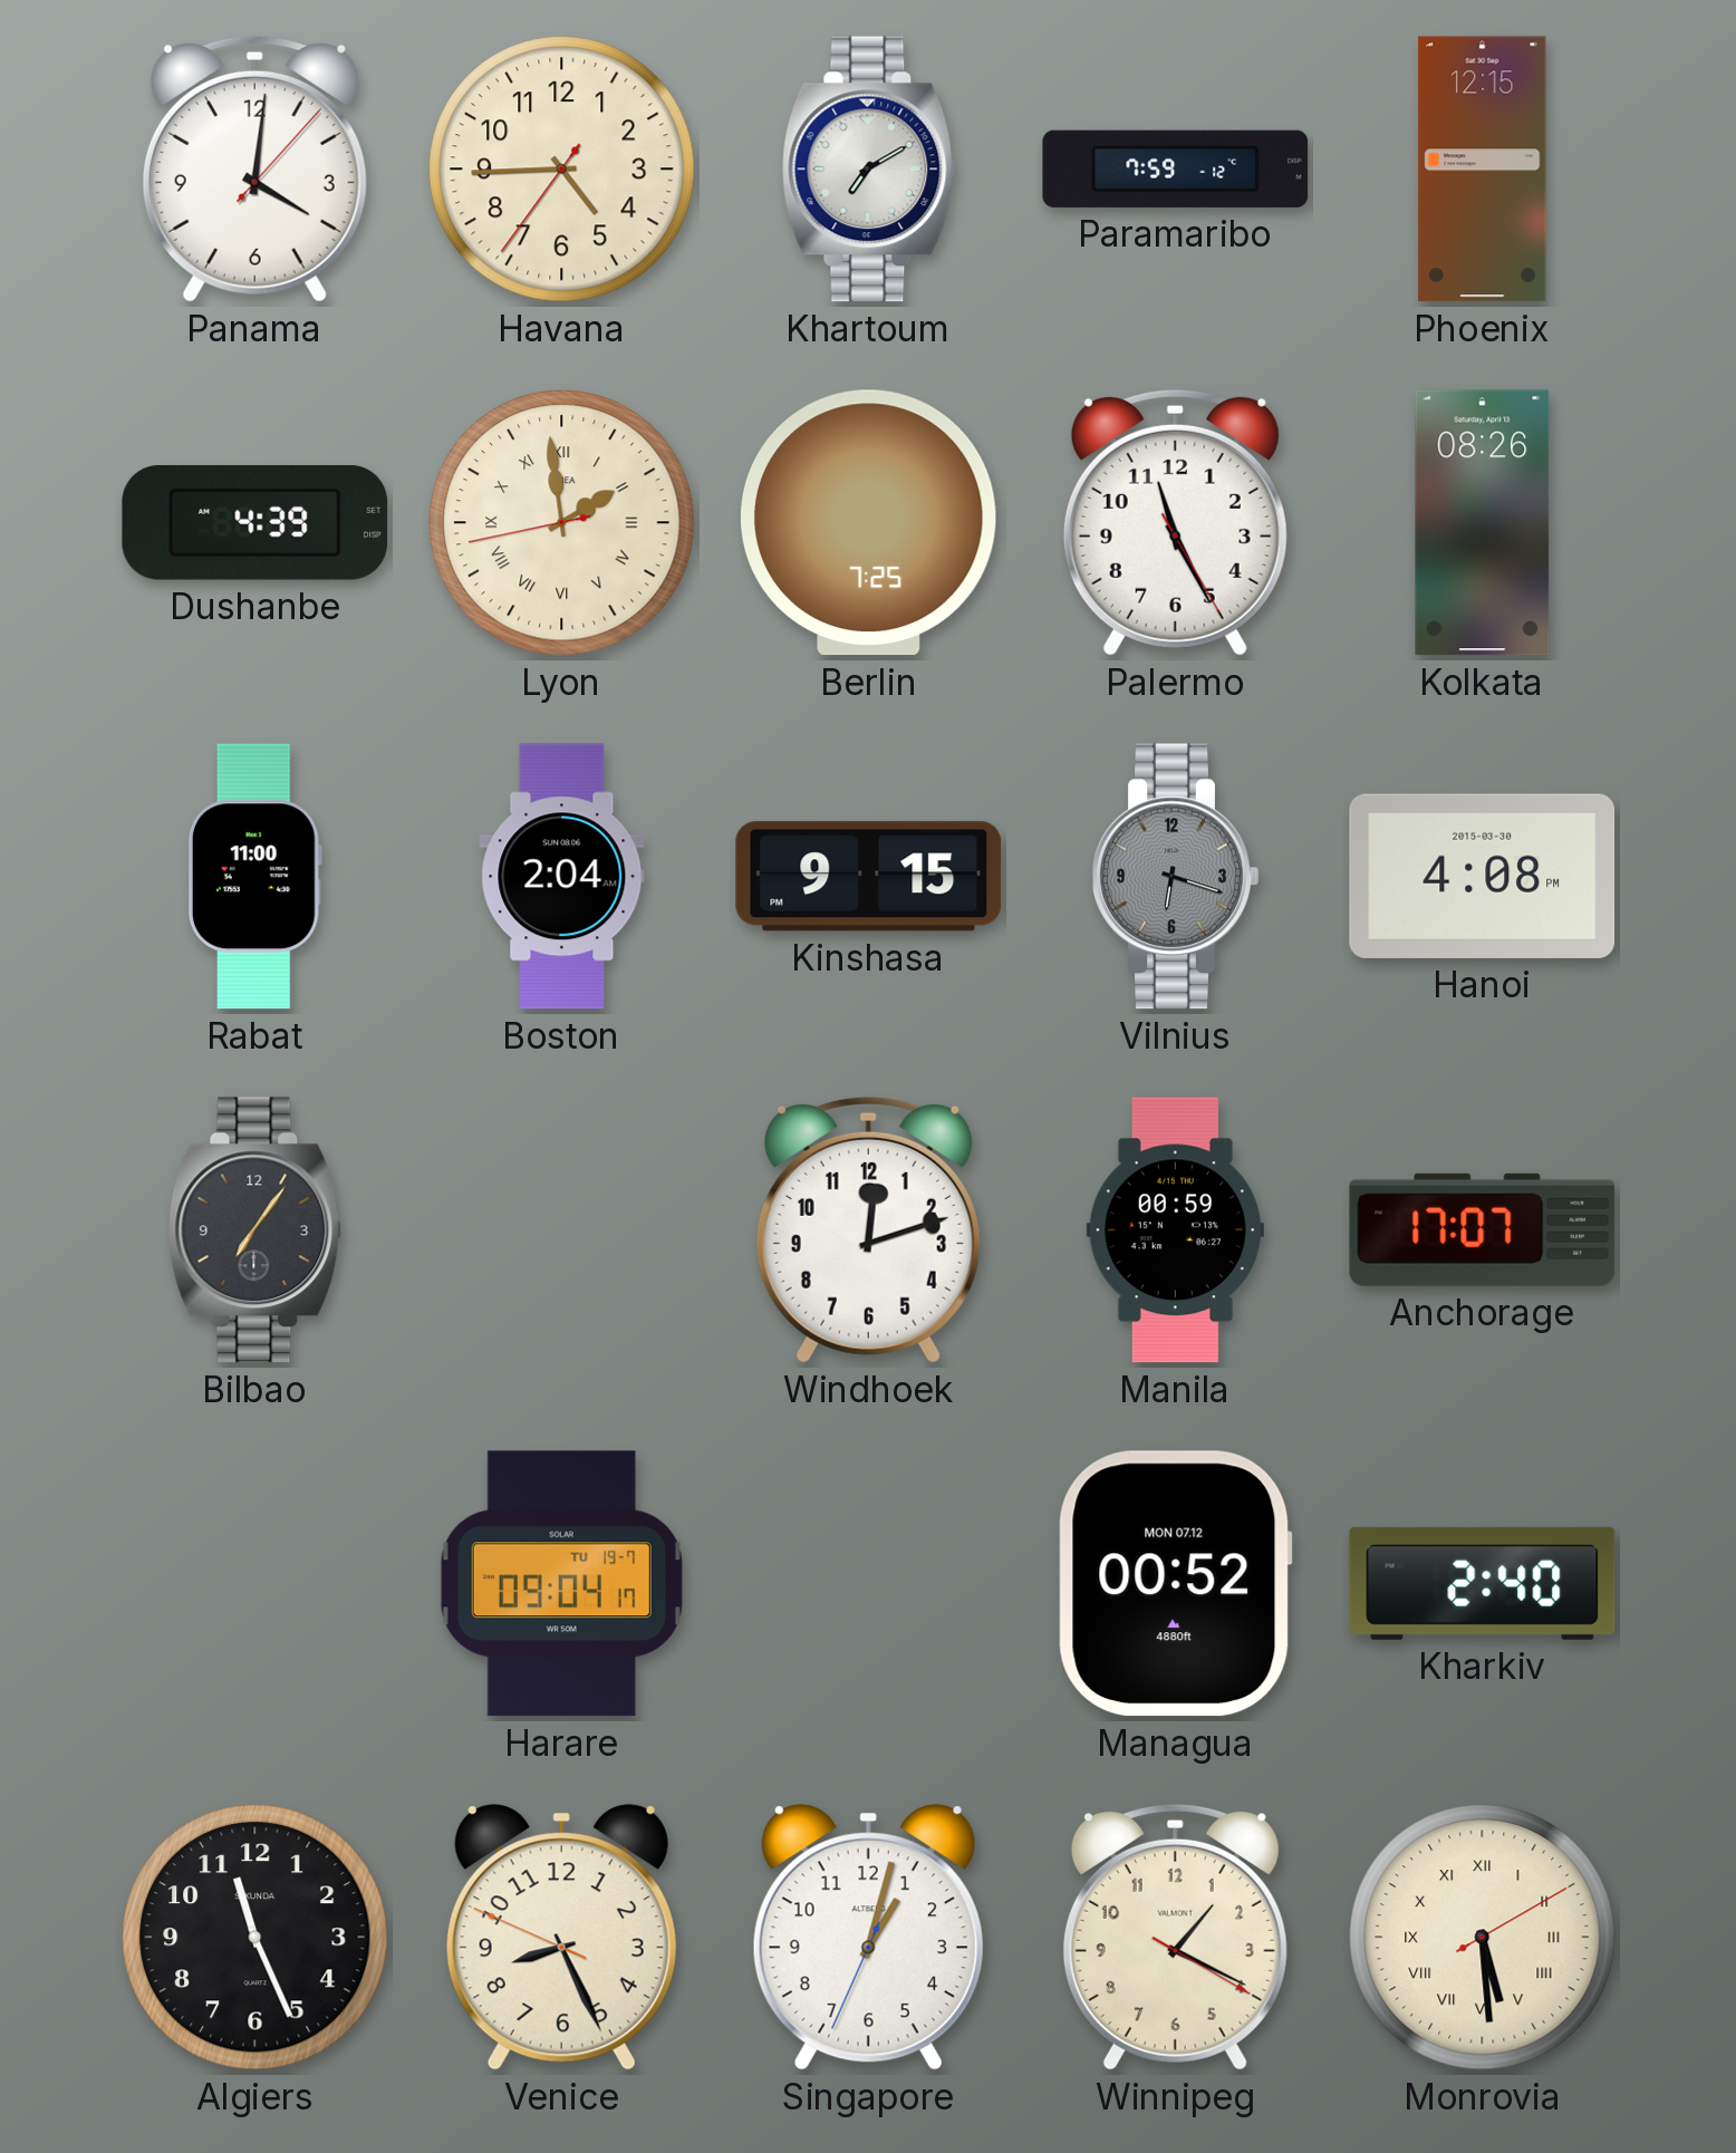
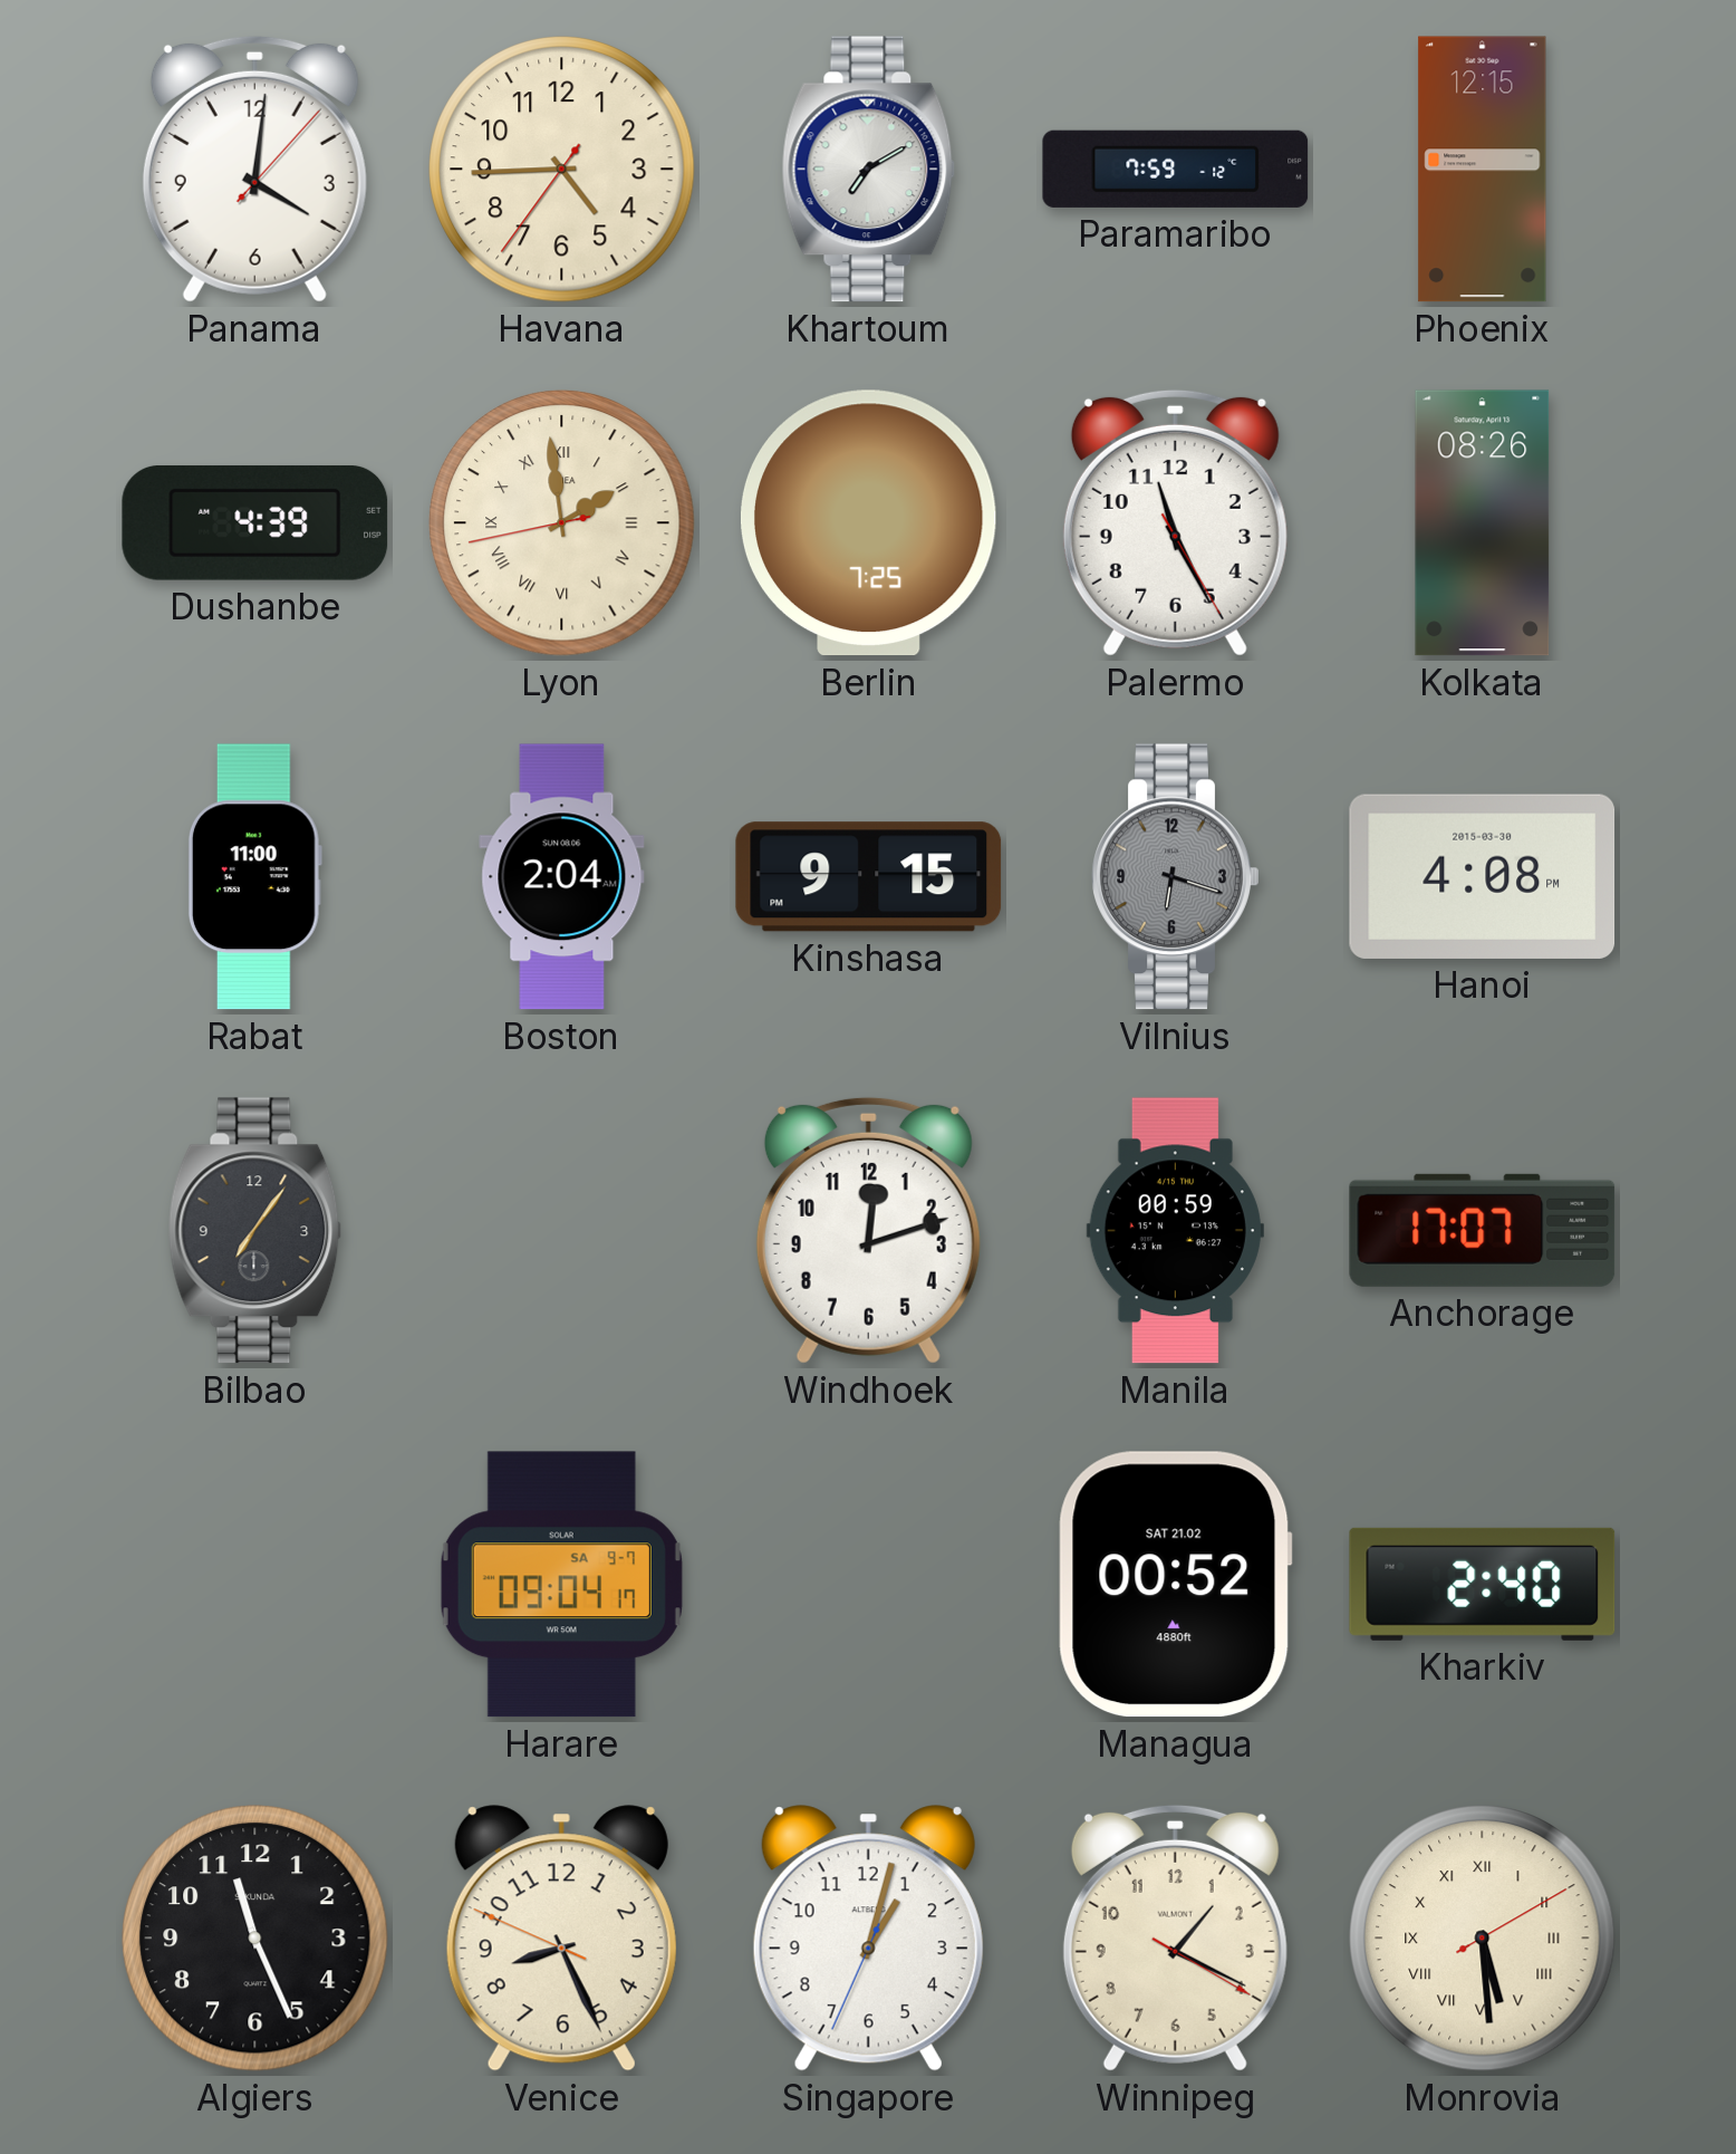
Harare date: TU 19-7 -> SA 9-7 (561, 1585)
Managua date: MON 07.12 -> SAT 21.02 (1175, 1585)
